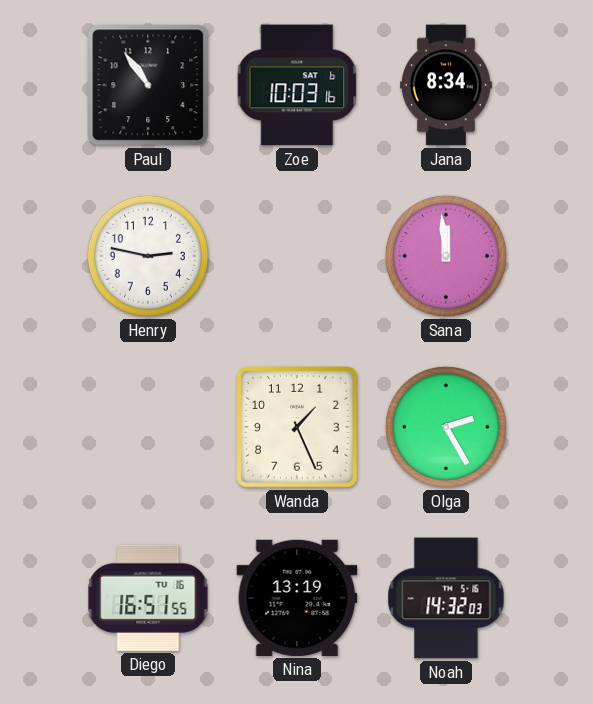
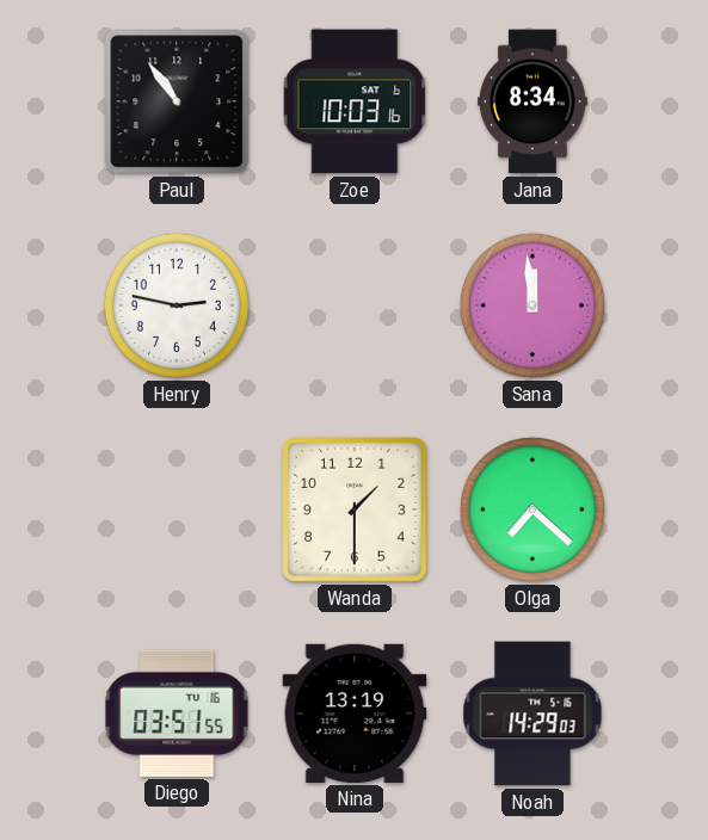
Wanda: 1:26 -> 1:30 (356, 511)
Olga: 2:25 -> 7:22 (532, 509)
Diego: 16:51 -> 03:51 (177, 714)
Noah: 14:32 -> 14:29 (532, 714)
